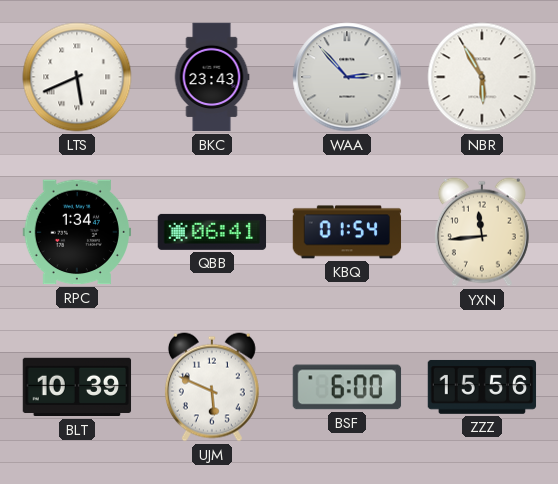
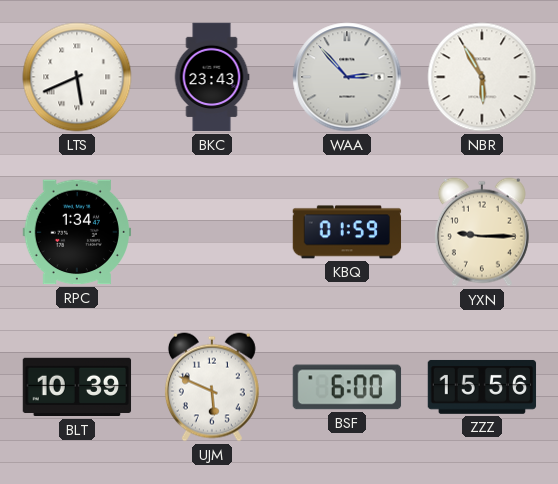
QBB: 06:41 -> none (212, 232)
KBQ: 01:54 -> 01:59 (347, 232)
YXN: 11:44 -> 9:15 (482, 232)
